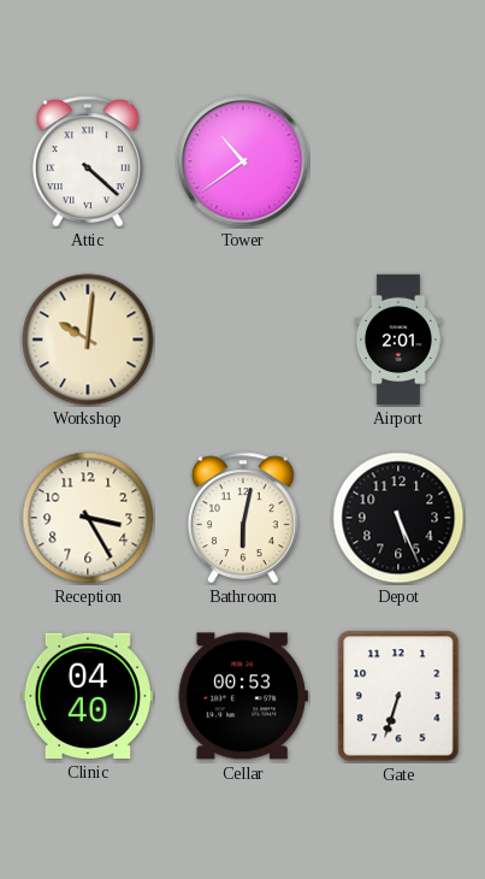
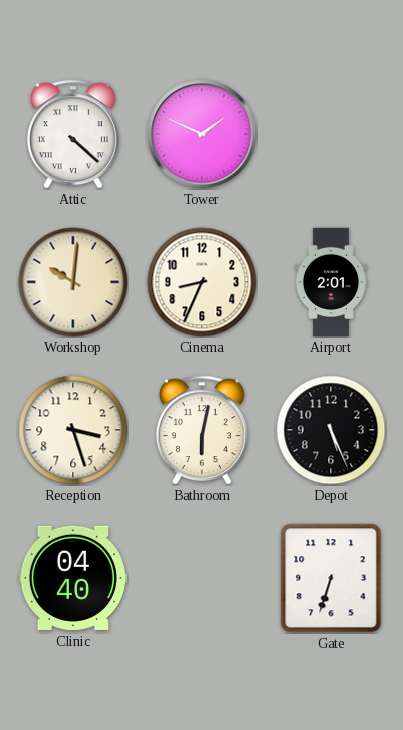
Tower: 10:39 -> 1:49 (202, 134)
Cinema: none -> 8:34 (202, 282)
Reception: 3:25 -> 3:27 (73, 430)
Cellar: 00:53 -> none (243, 696)
